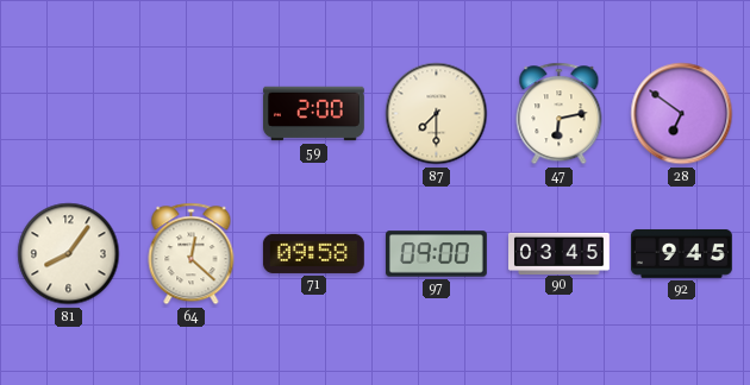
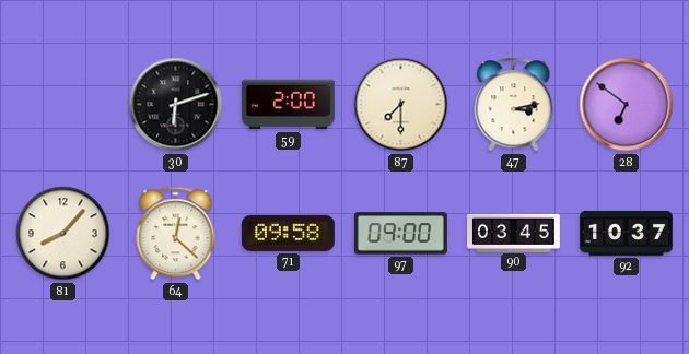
30: none -> 6:12 (176, 105)
47: 6:13 -> 3:13 (514, 105)
81: 8:06 -> 8:07 (63, 234)
92: 9:45 -> 10:37 (626, 233)
